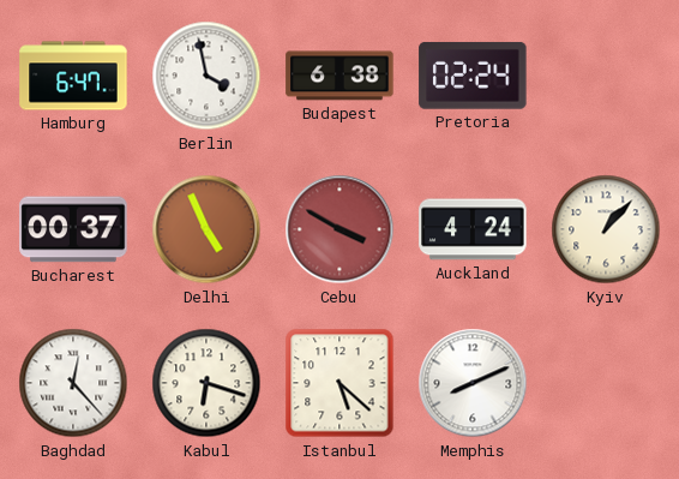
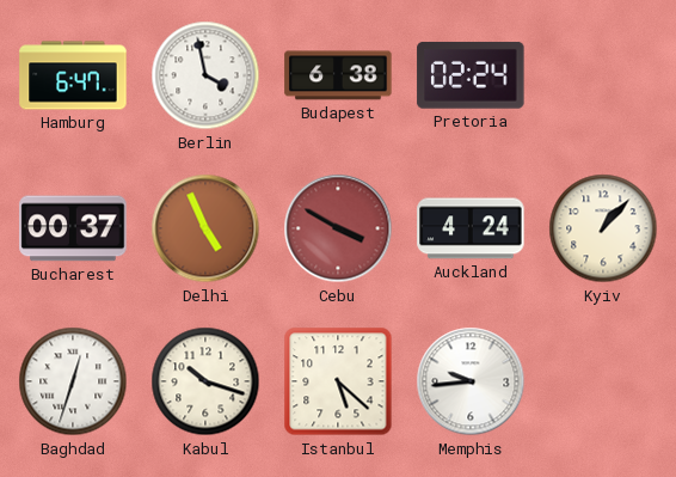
Baghdad: 12:23 -> 12:33 (73, 381)
Kabul: 6:18 -> 10:18 (205, 381)
Memphis: 8:11 -> 9:44 (471, 381)
